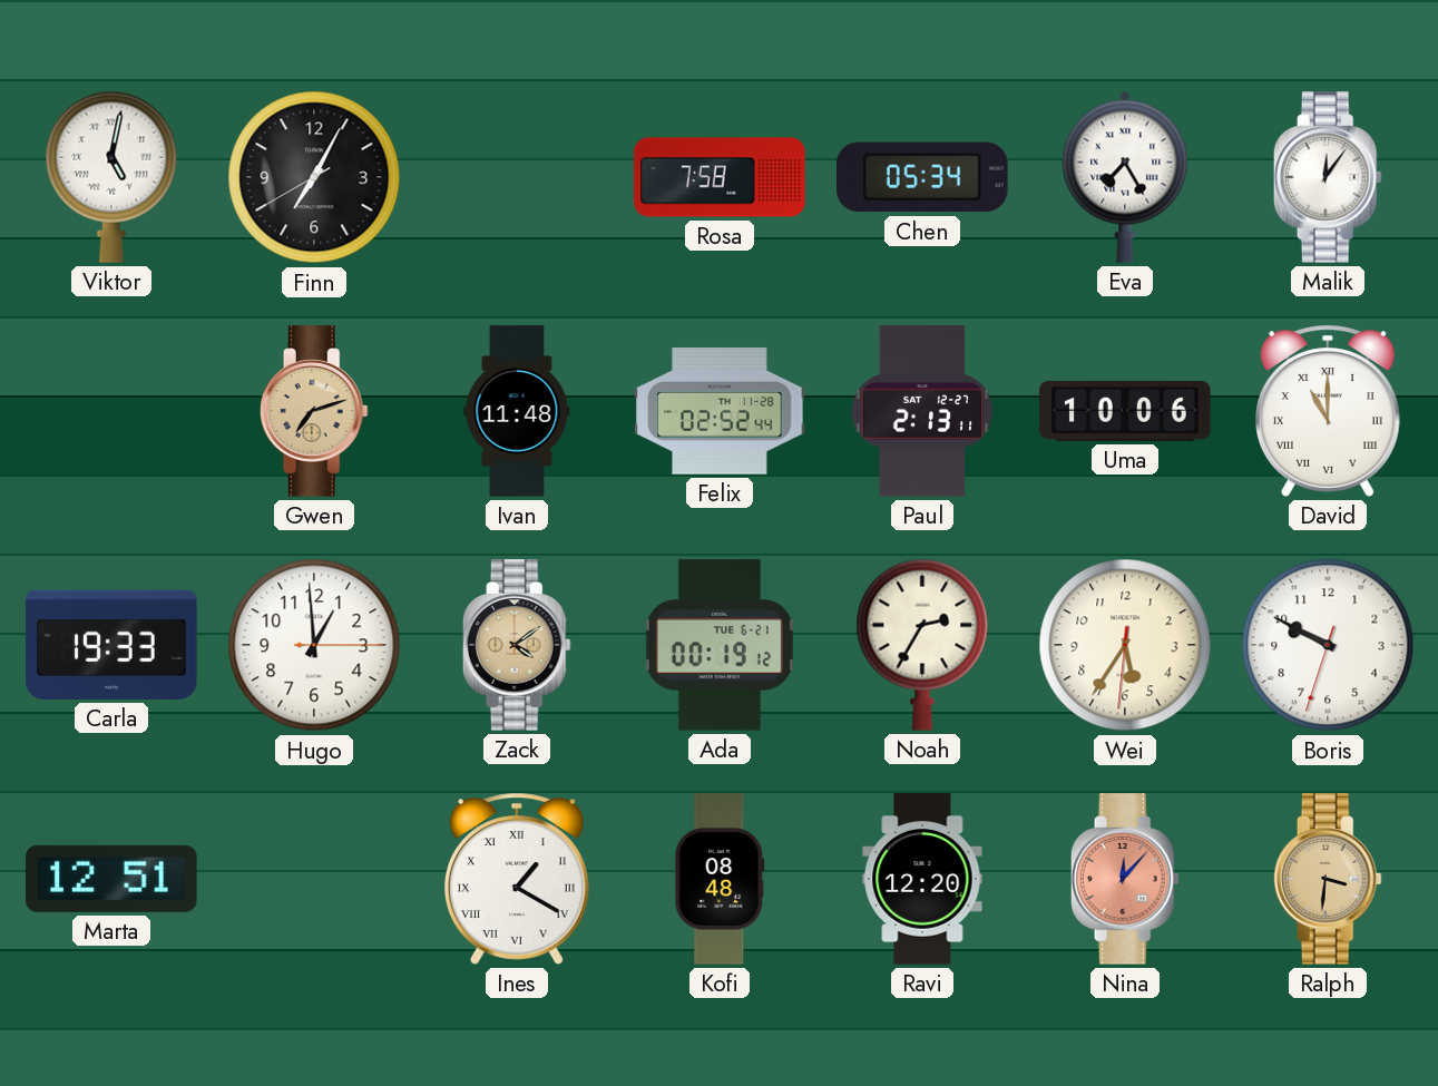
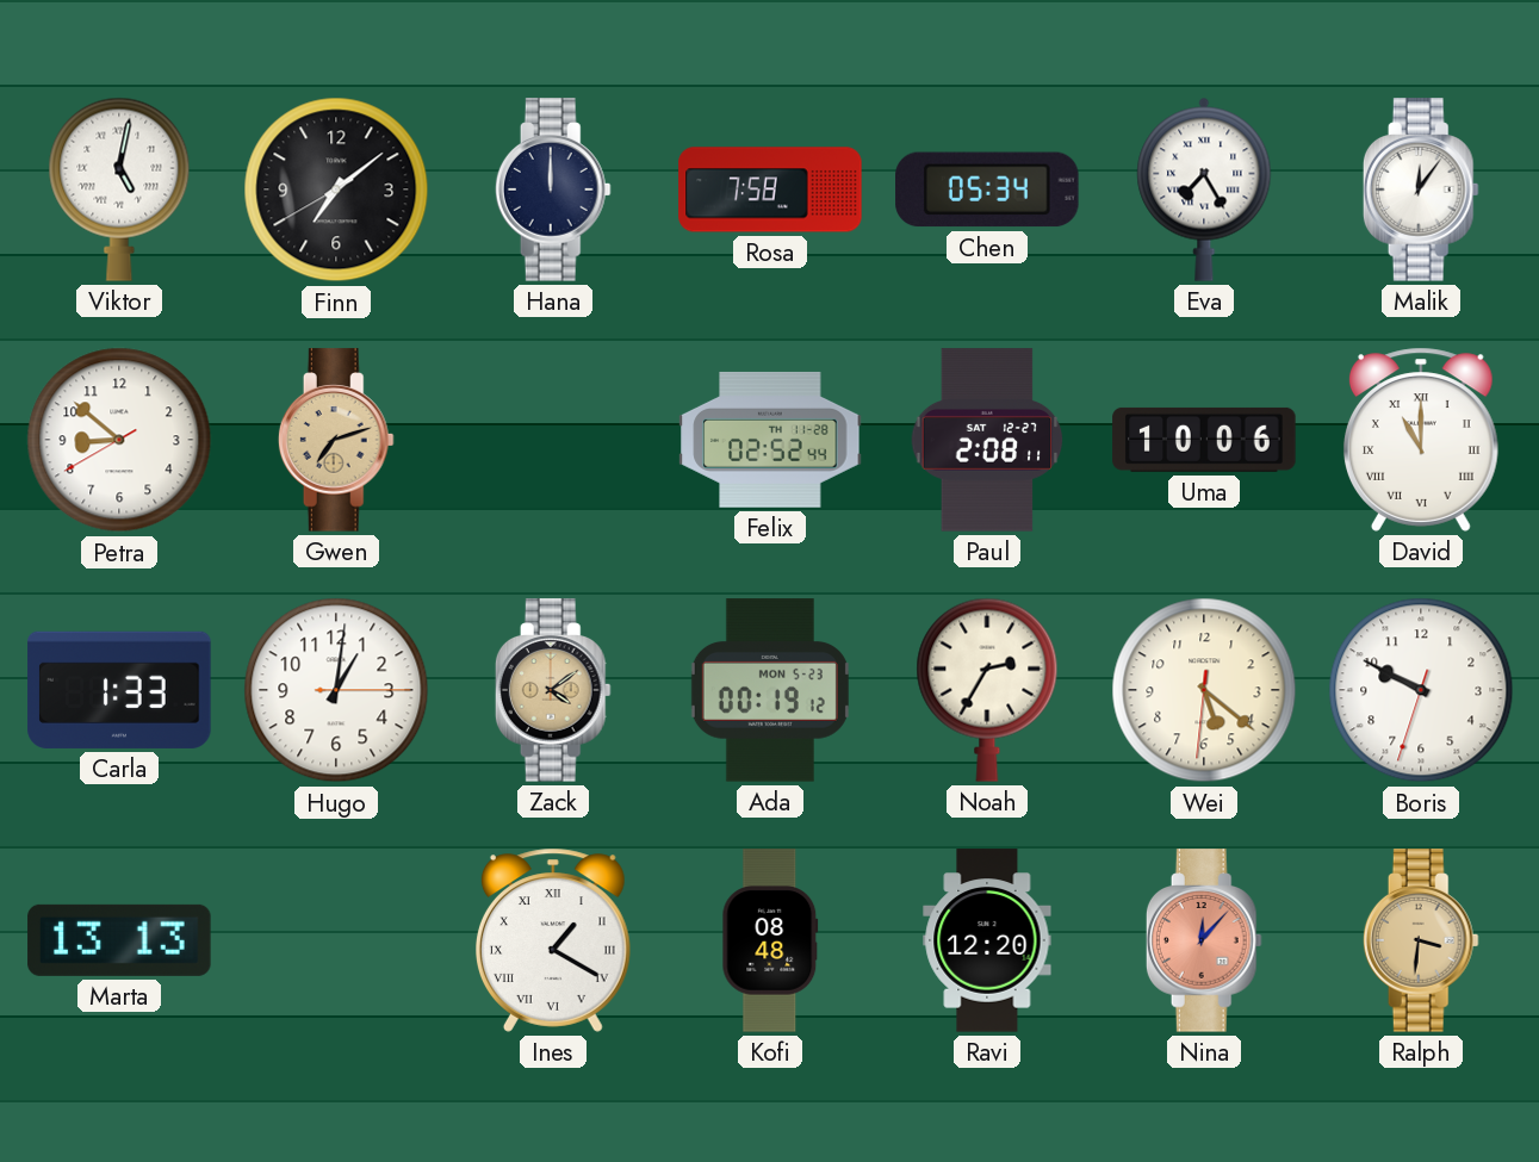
Finn: 7:04 -> 7:08 (336, 189)
Hana: none -> 12:00 (553, 189)
Petra: none -> 8:51 (119, 440)
Ivan: 11:48 -> none (517, 411)
Paul: 2:13 -> 2:08 (987, 440)
Carla: 19:33 -> 1:33 (119, 690)
Hugo: 12:59 -> 1:01 (336, 690)
Ada date: TUE 6-21 -> MON 5-23 (770, 690)
Wei: 5:35 -> 5:21 (1204, 690)
Marta: 12:51 -> 13:13 (119, 940)
